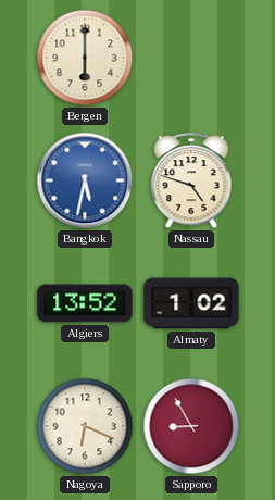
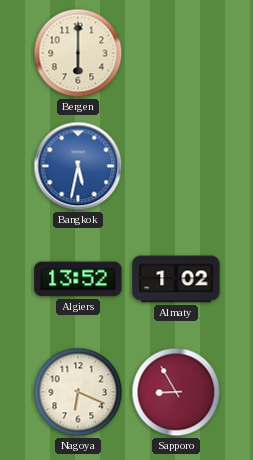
Nassau: 4:48 -> none (191, 182)
